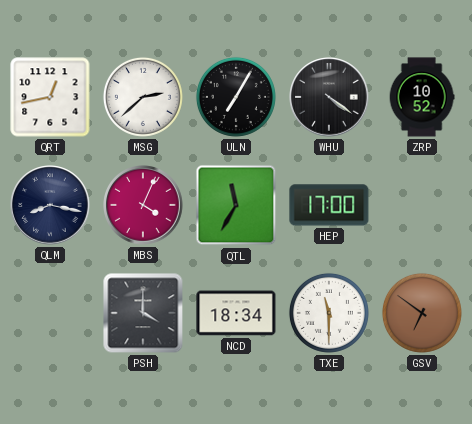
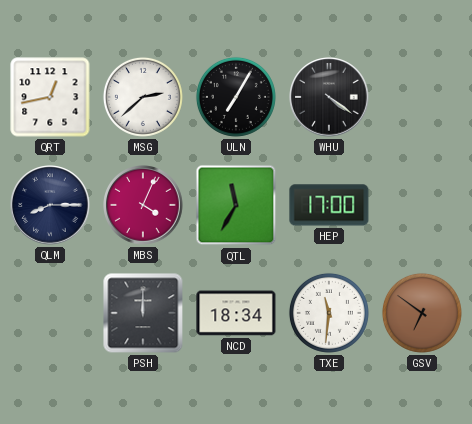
ZRP: 10:52 -> none (422, 97)
QLM: 8:17 -> 8:15 (50, 205)
PSH: 4:00 -> 12:00 (143, 313)
TXE: 11:30 -> 11:31 (329, 313)
